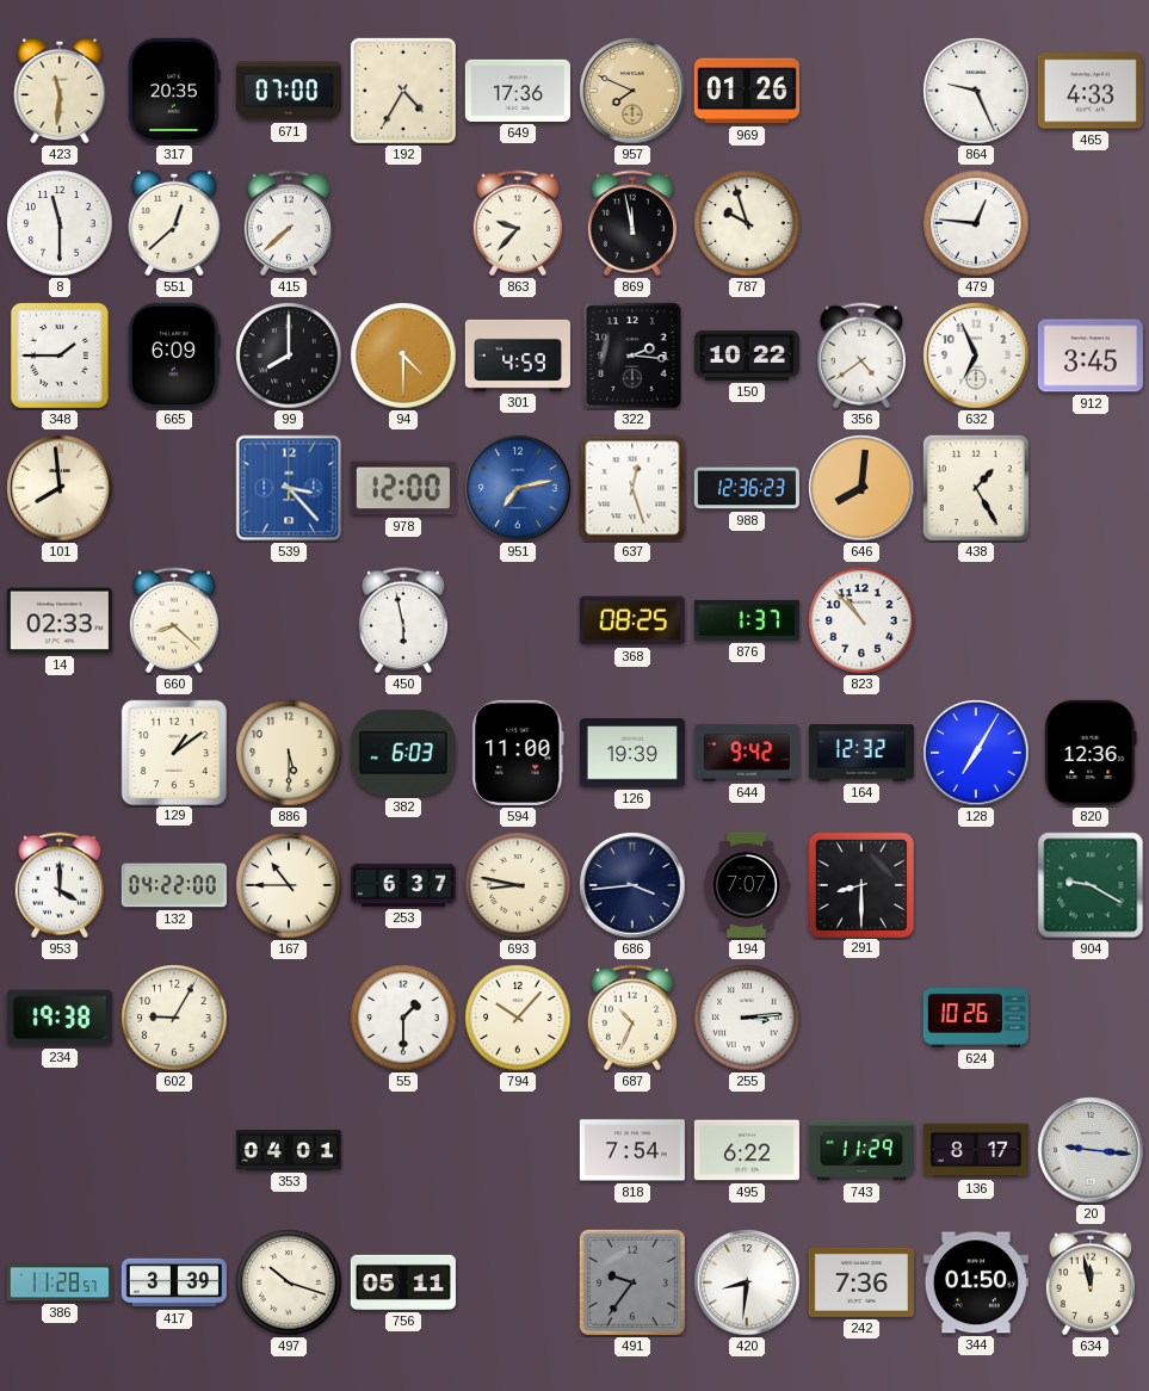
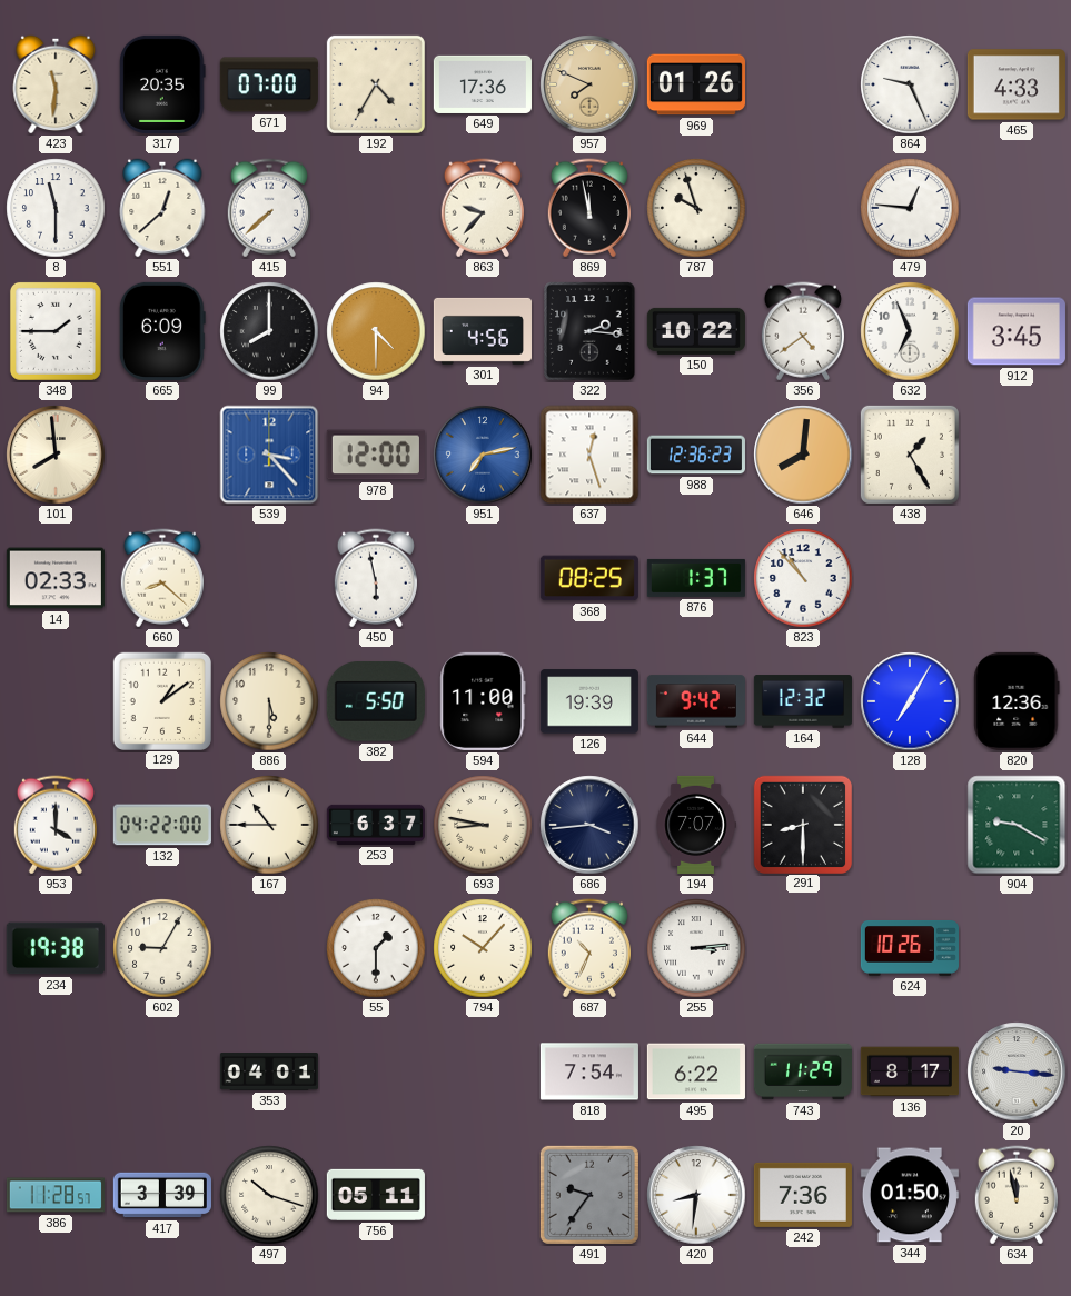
301: 4:59 -> 4:56 (483, 331)
382: 6:03 -> 5:50 (376, 702)
